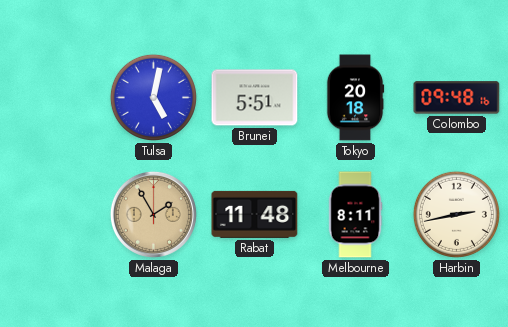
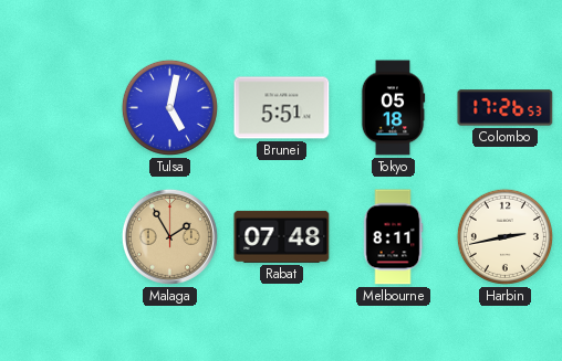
Tokyo: 20:18 -> 05:18 (393, 108)
Colombo: 09:48 -> 17:26 (506, 108)
Rabat: 11:48 -> 07:48 (282, 236)
